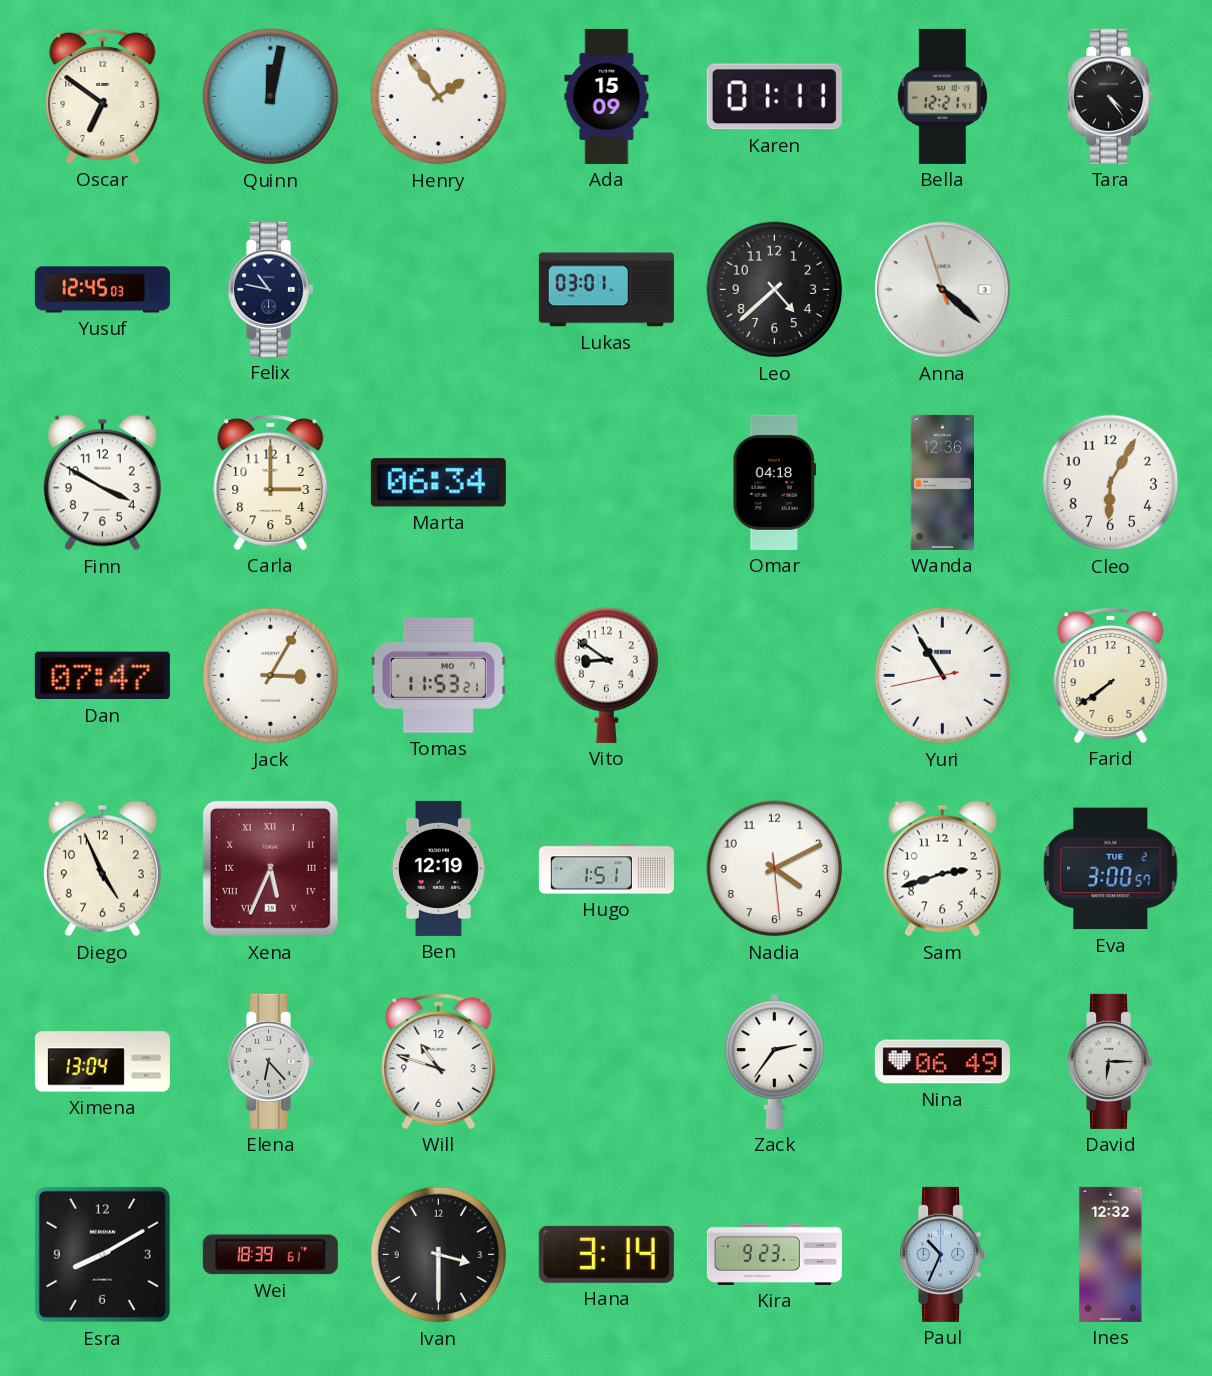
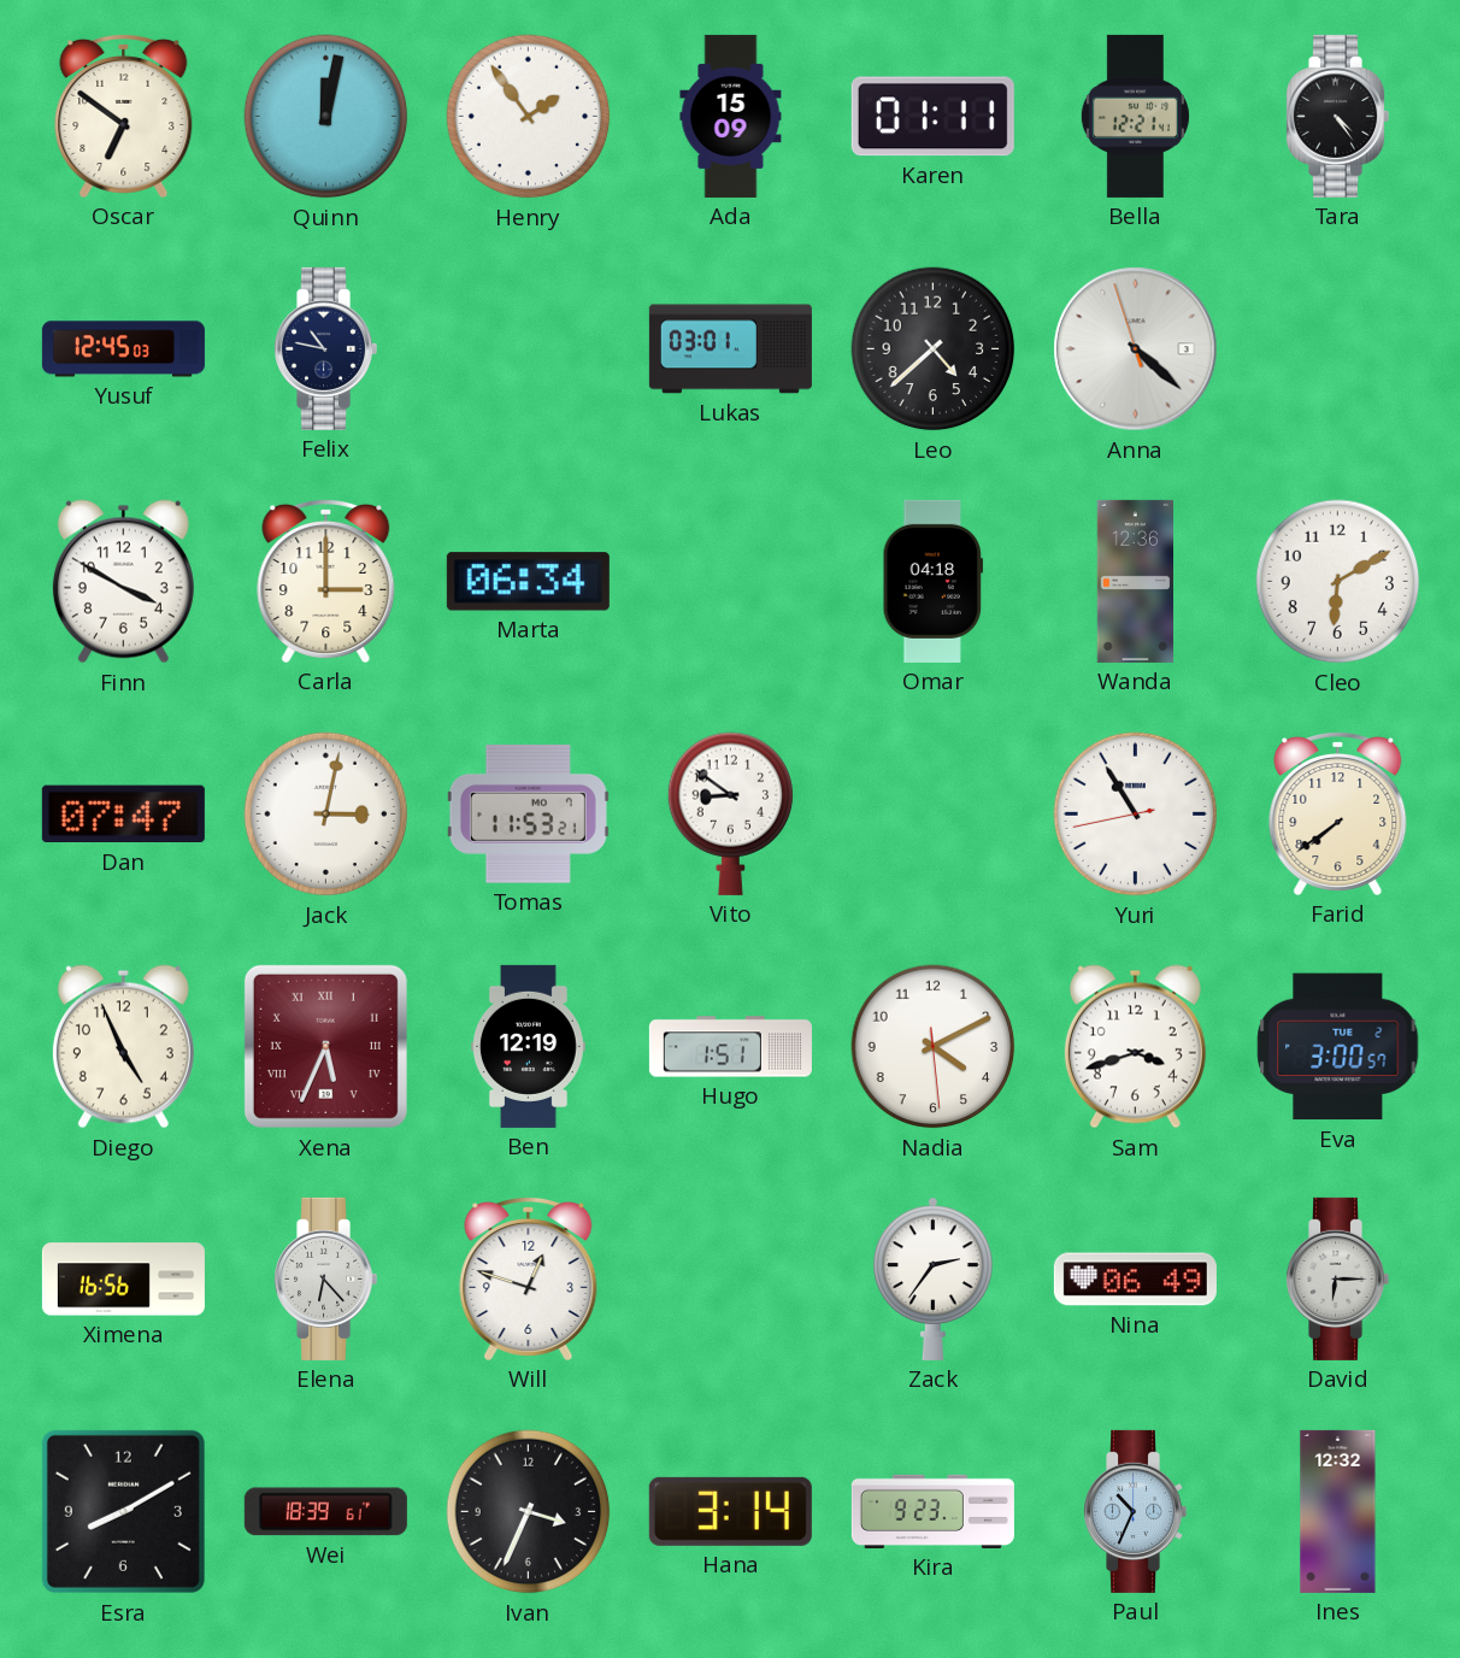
Cleo: 6:05 -> 6:10 (1338, 582)
Jack: 3:05 -> 3:02 (326, 815)
Sam: 2:42 -> 3:42 (1135, 1047)
Ximena: 13:04 -> 16:56 (123, 1280)
Will: 10:48 -> 12:48 (529, 1278)
Ivan: 3:30 -> 3:34 (529, 1512)
